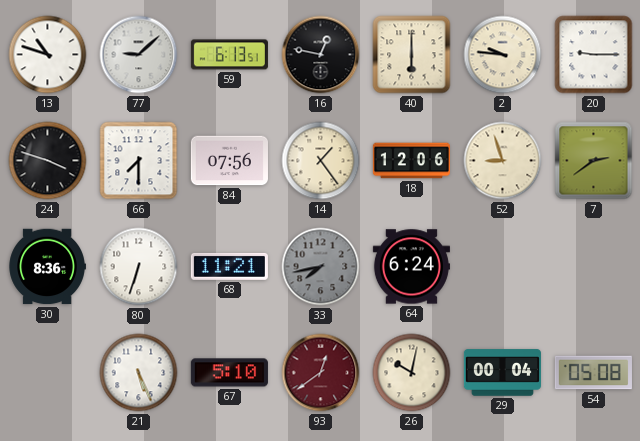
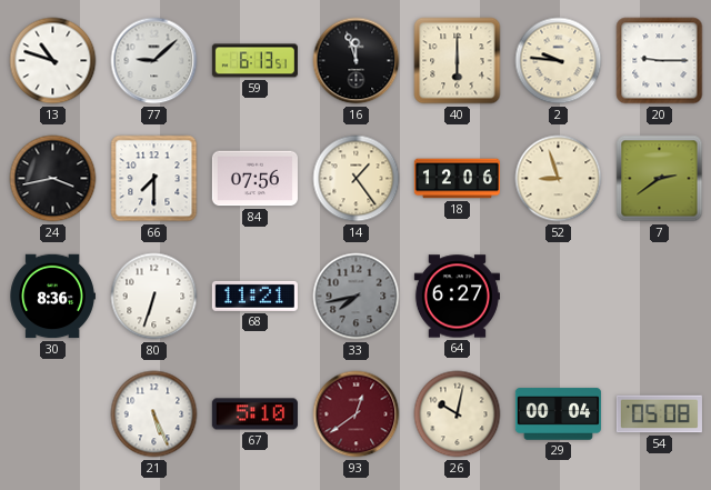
16: 12:47 -> 11:57 (357, 61)
24: 3:48 -> 3:43 (53, 179)
64: 6:24 -> 6:27 (457, 297)
